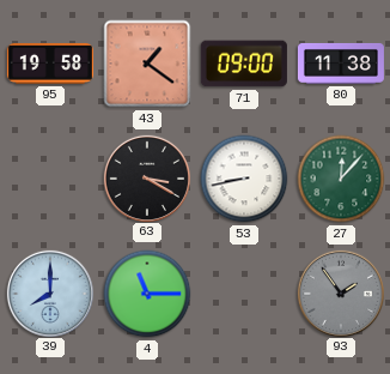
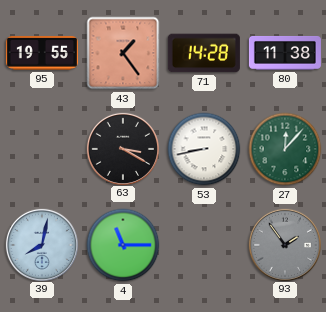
95: 19:58 -> 19:55 (42, 54)
43: 1:21 -> 1:24 (123, 53)
71: 09:00 -> 14:28 (204, 53)
39: 8:00 -> 8:02 (41, 244)
